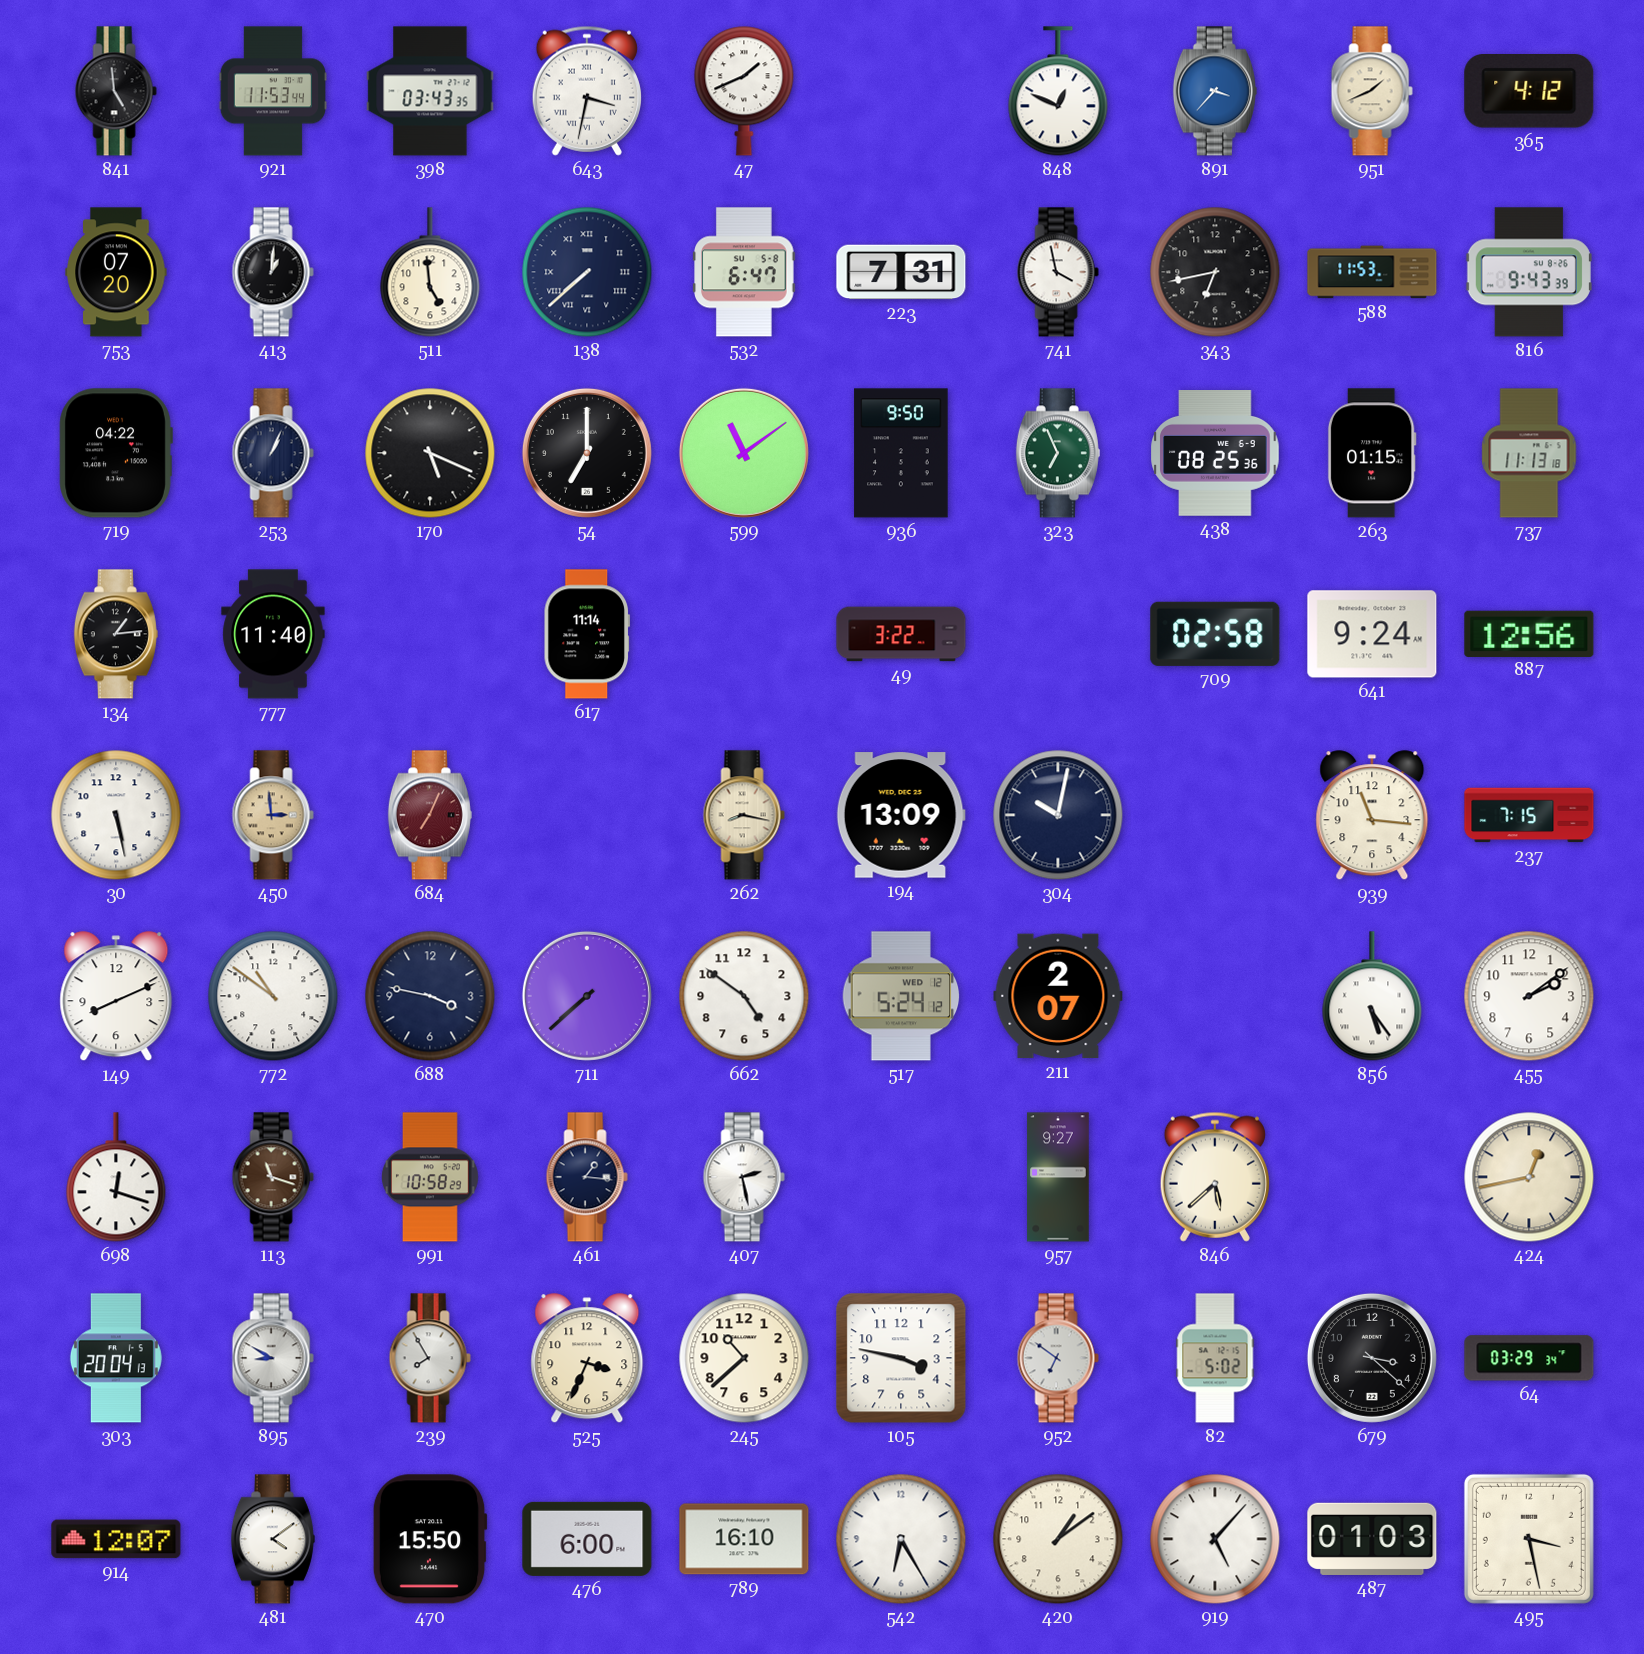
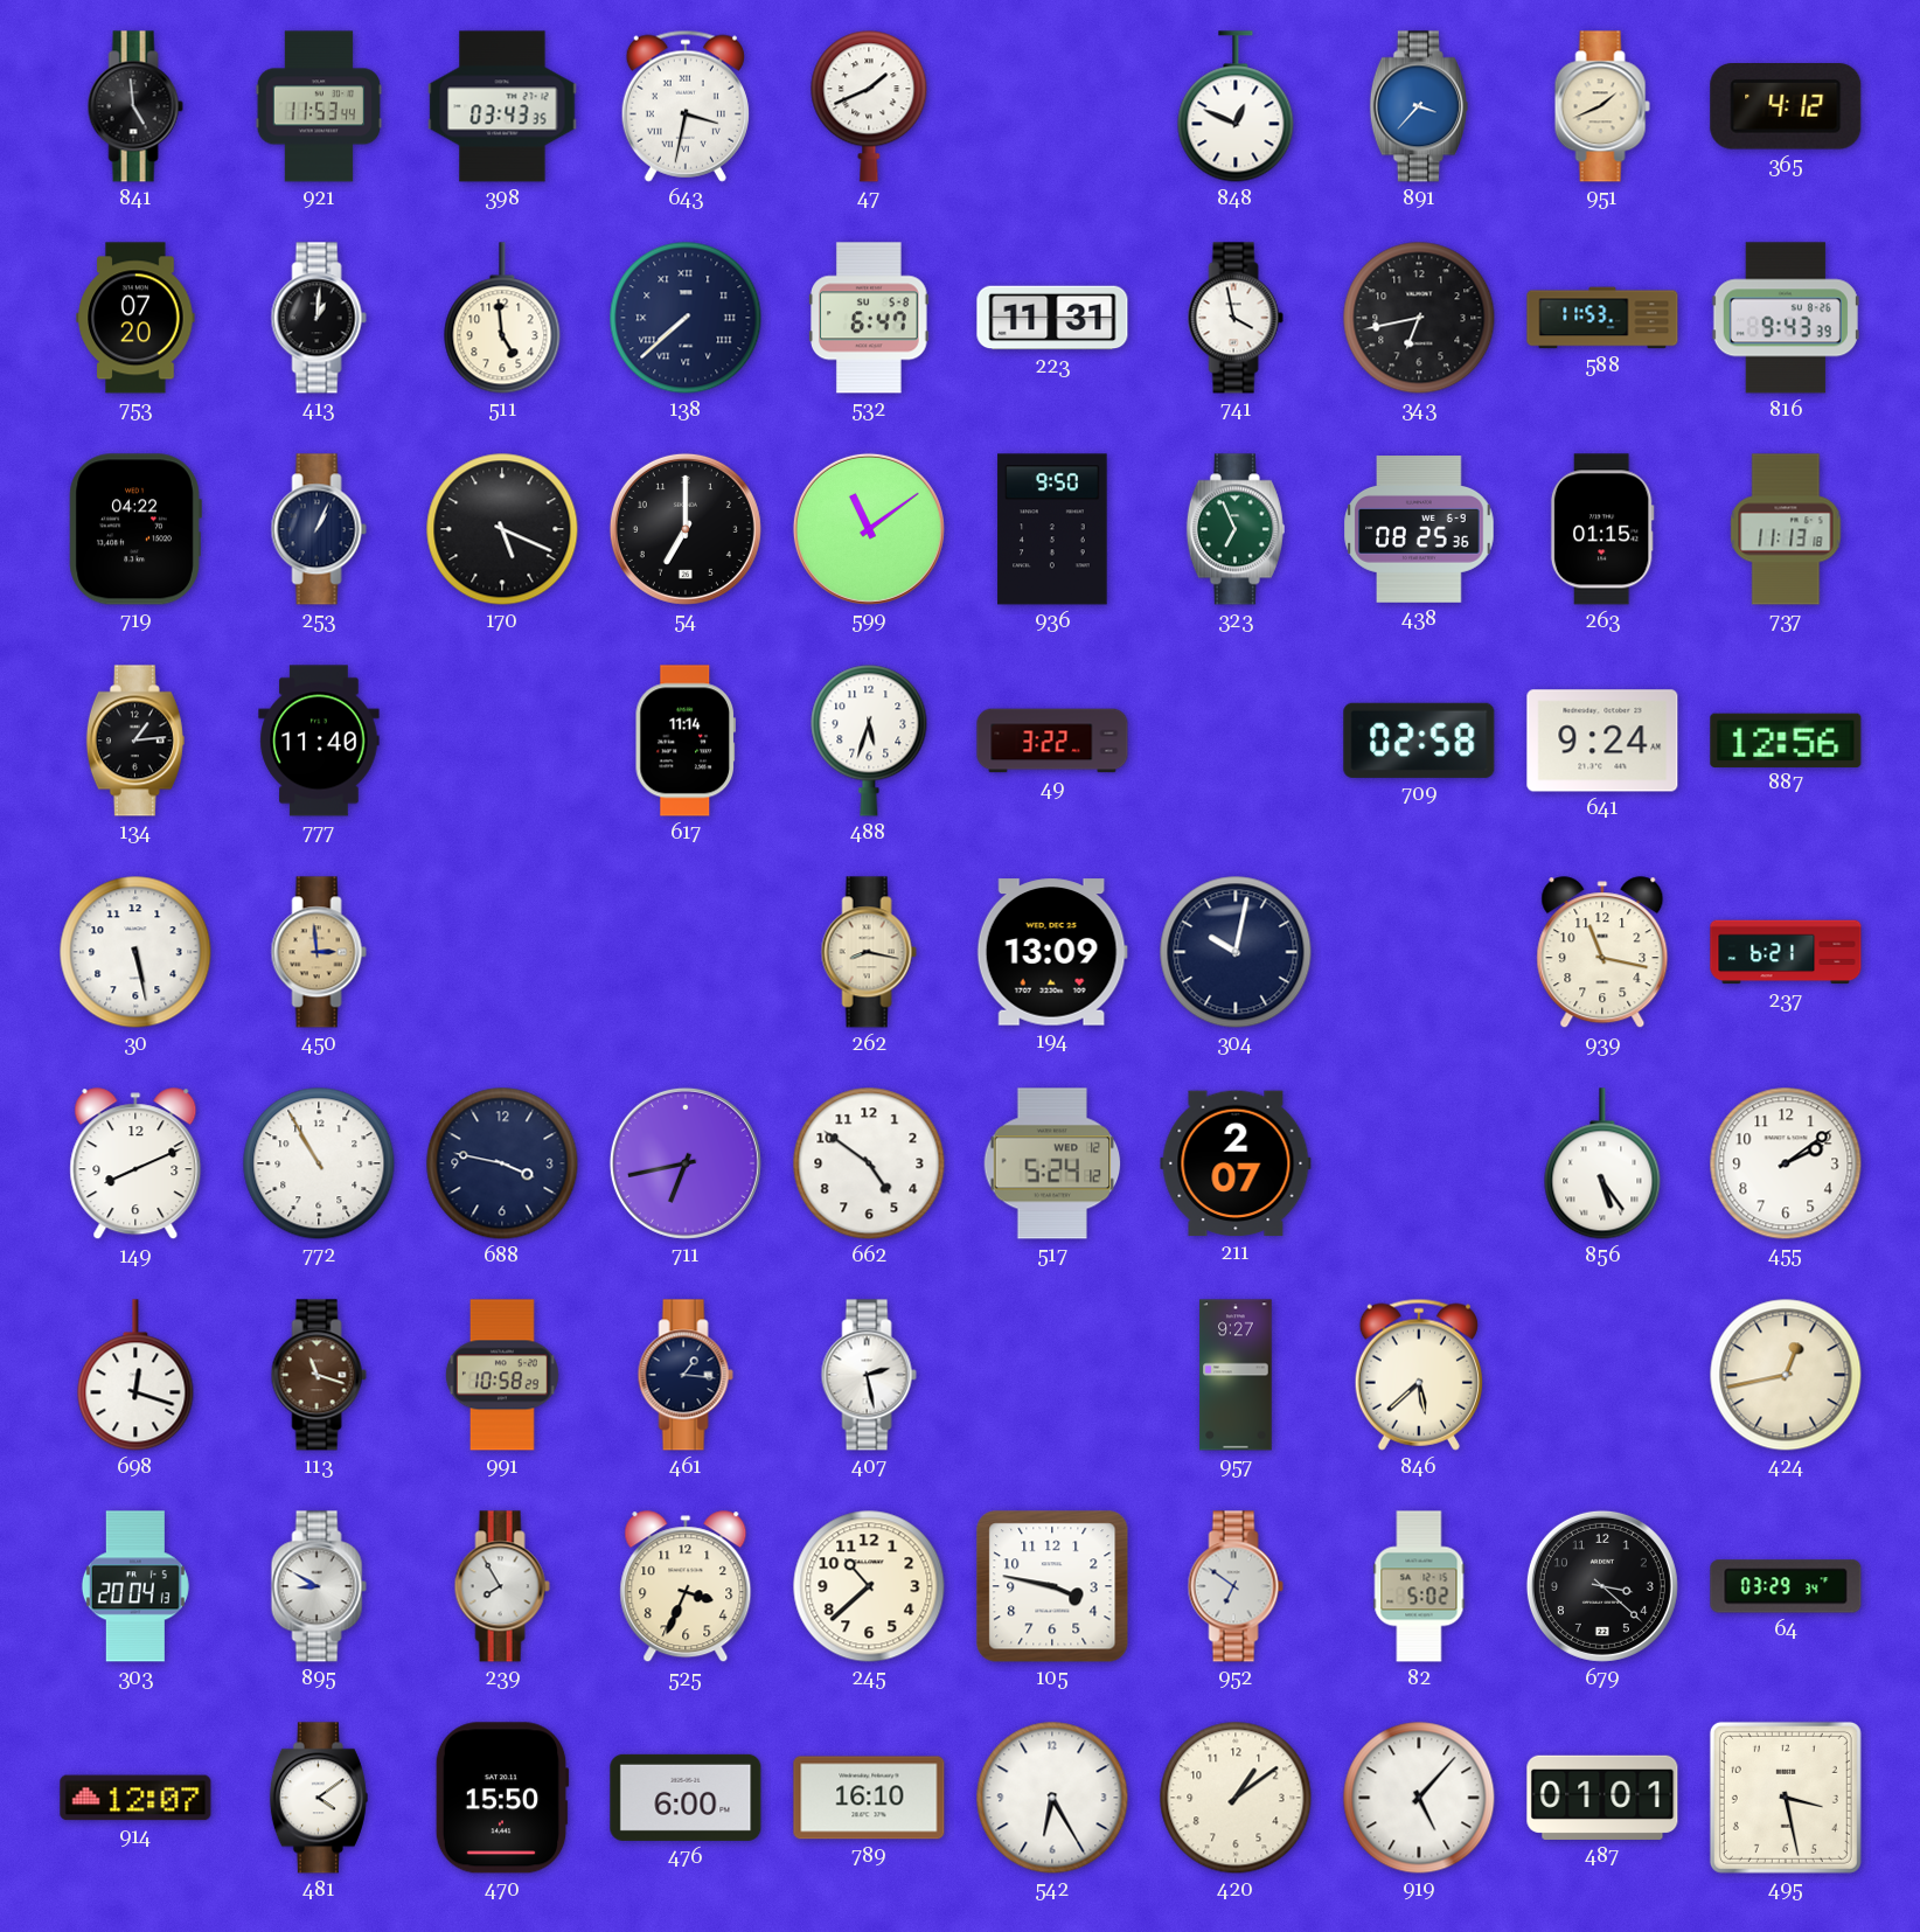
223: 7:31 -> 11:31 (1052, 318)
488: none -> 5:33 (869, 741)
684: 7:04 -> none (430, 815)
939: 11:16 -> 11:17 (1602, 953)
237: 7:15 -> 6:21 (1786, 952)
772: 10:51 -> 10:55 (319, 1163)
711: 7:38 -> 6:43 (686, 1163)
487: 01:03 -> 01:01 (1602, 1798)
